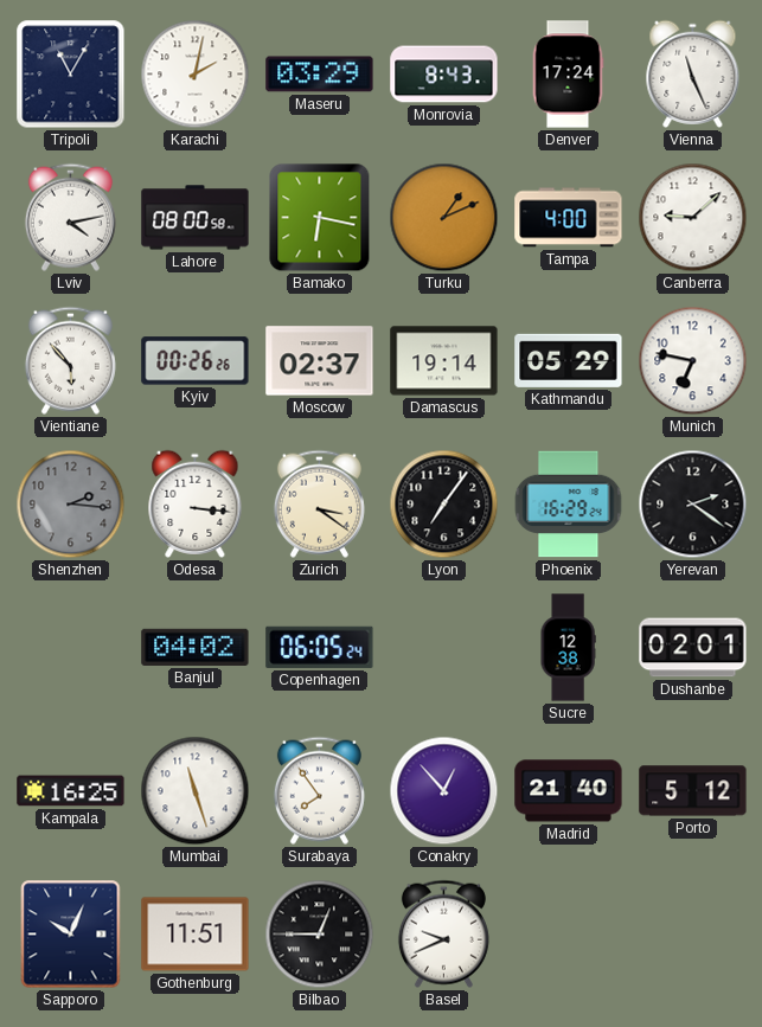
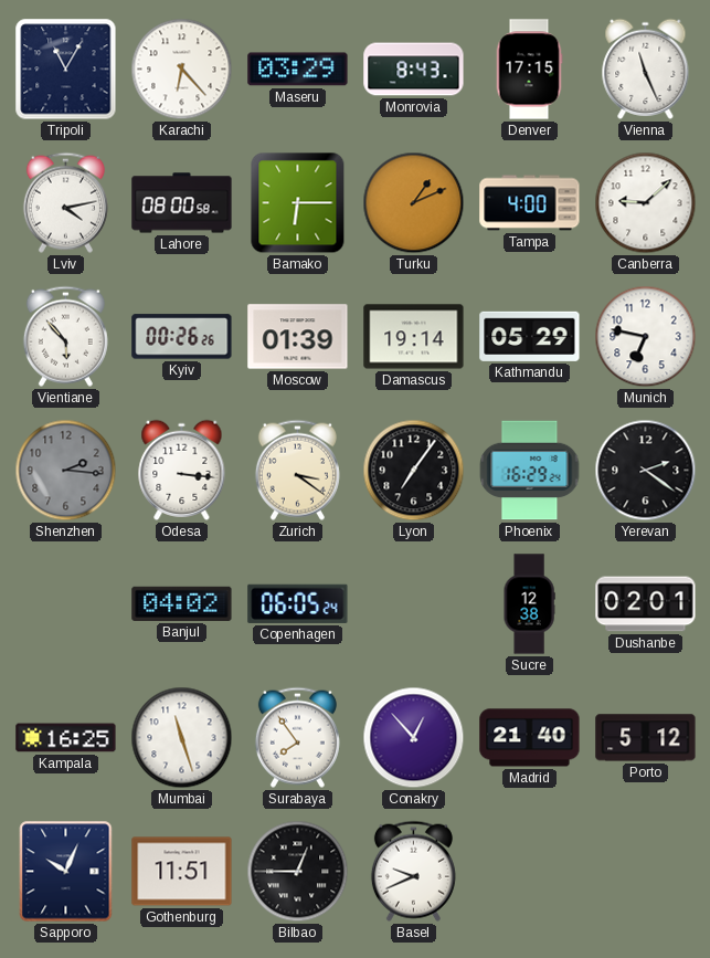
Karachi: 2:02 -> 6:23 (182, 70)
Denver: 17:24 -> 17:15 (529, 70)
Bamako: 6:17 -> 6:15 (298, 203)
Moscow: 02:37 -> 01:39 (298, 337)
